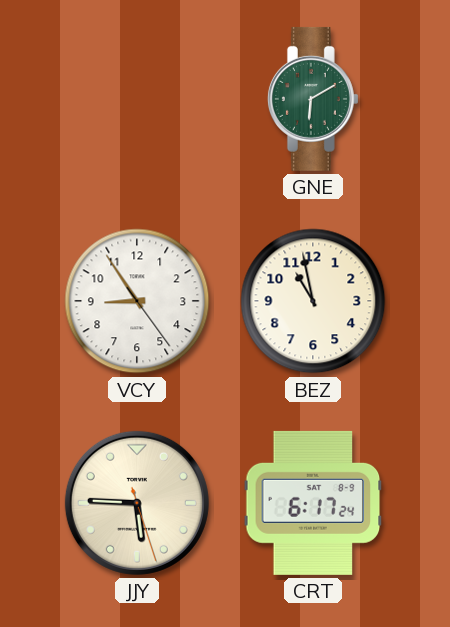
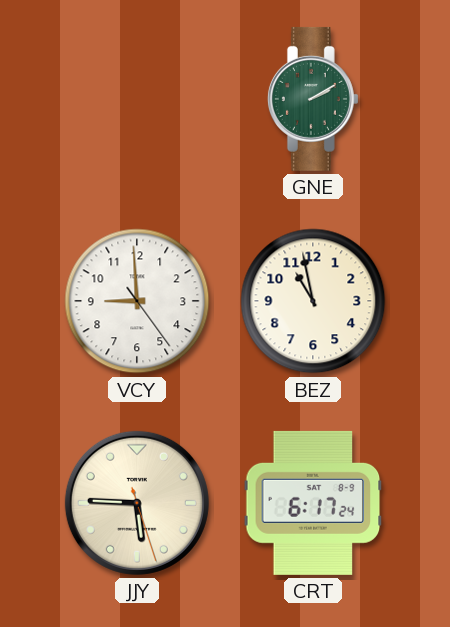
GNE: 6:10 -> 2:10 (313, 99)
VCY: 8:54 -> 8:59 (137, 301)
